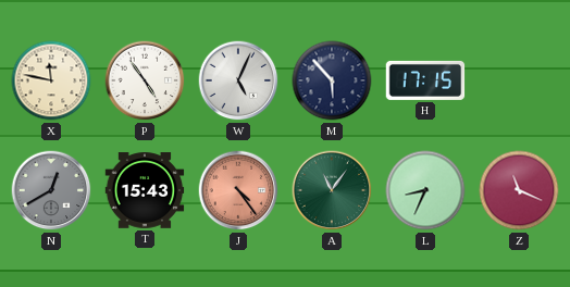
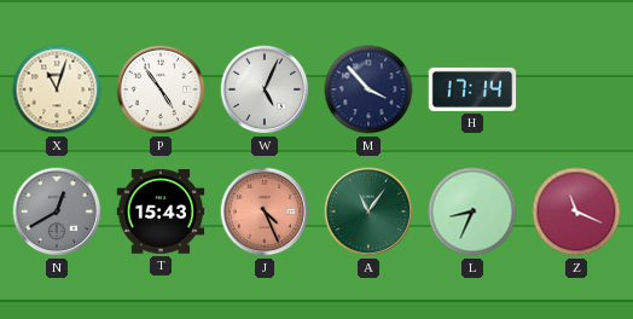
X: 11:47 -> 11:03 (57, 89)
M: 5:53 -> 3:53 (368, 89)
H: 17:15 -> 17:14 (472, 89)
J: 4:24 -> 4:26 (265, 211)
